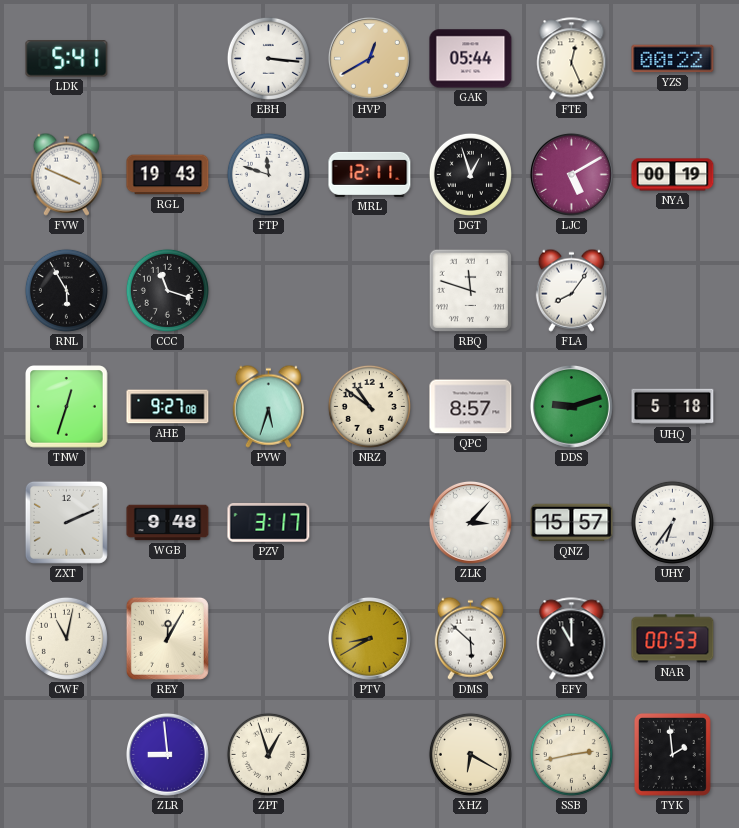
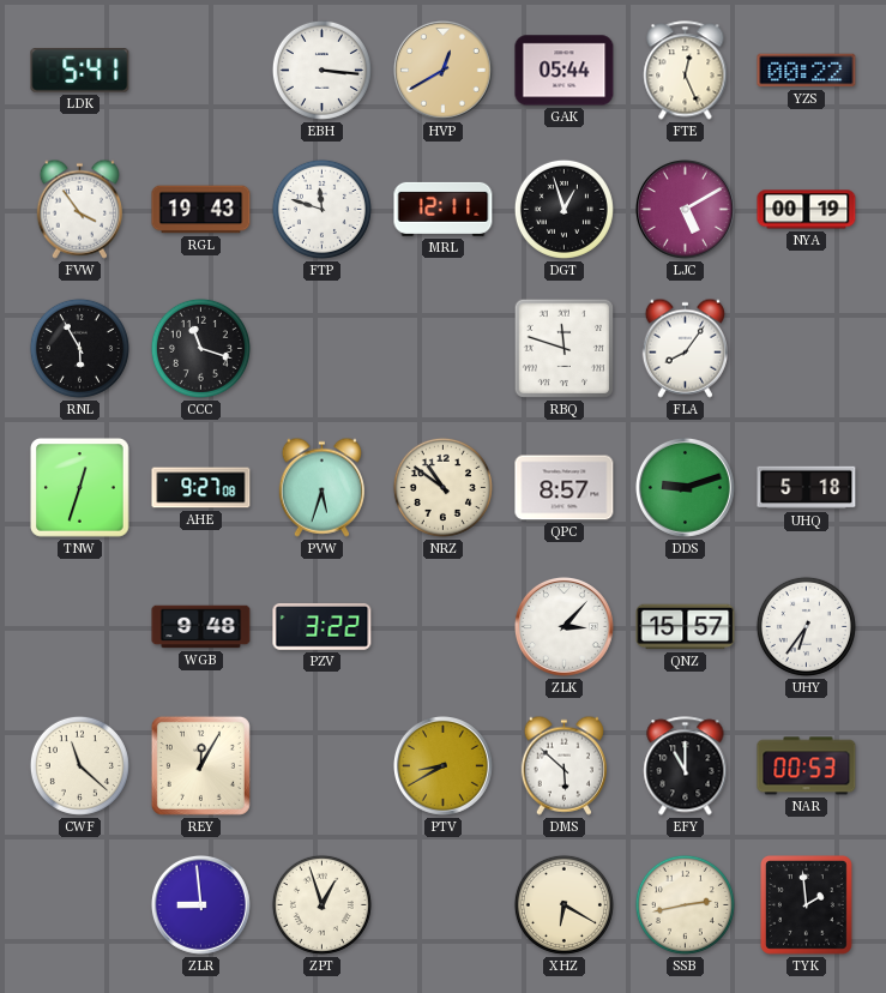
FVW: 3:49 -> 3:54 (79, 209)
ZXT: 2:11 -> none (66, 522)
PZV: 3:17 -> 3:22 (323, 627)
CWF: 11:02 -> 11:22 (79, 765)
